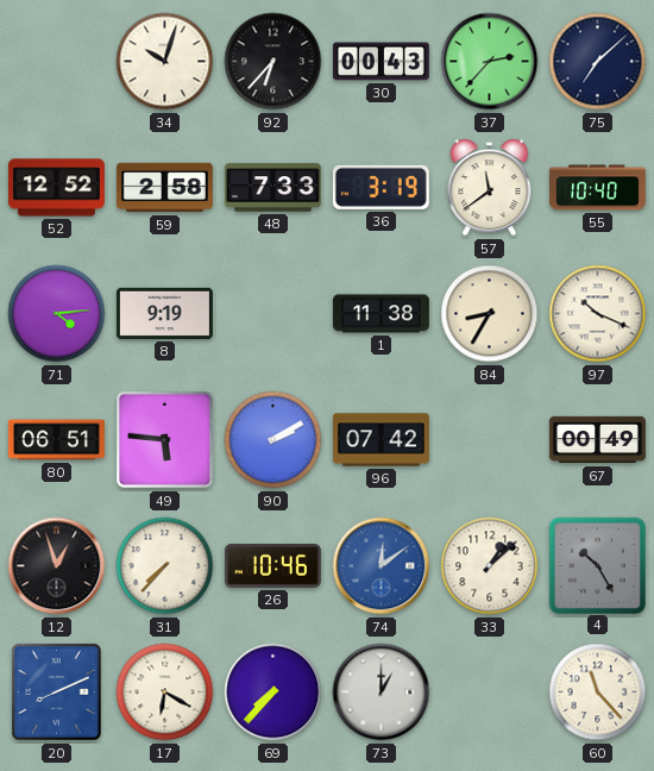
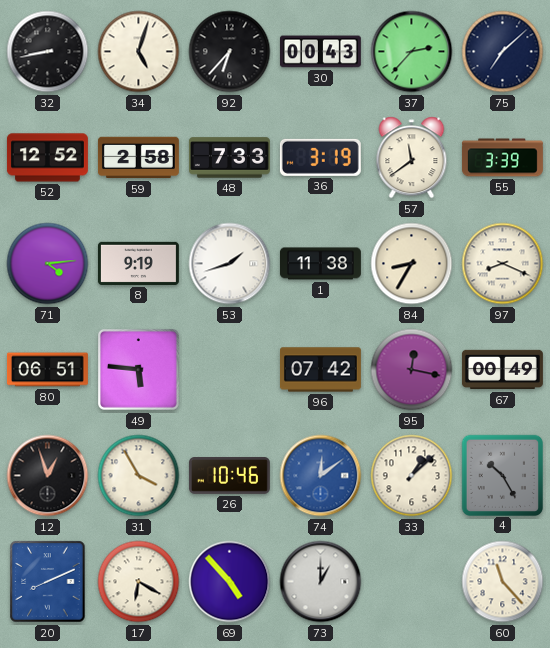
32: none -> 8:43 (48, 52)
34: 10:03 -> 5:03 (139, 52)
55: 10:40 -> 3:39 (502, 158)
53: none -> 1:42 (230, 264)
97: 10:19 -> 8:19 (503, 264)
90: 2:10 -> none (273, 440)
95: none -> 12:17 (412, 370)
31: 7:37 -> 3:55 (139, 476)
69: 7:37 -> 4:53 (230, 582)
